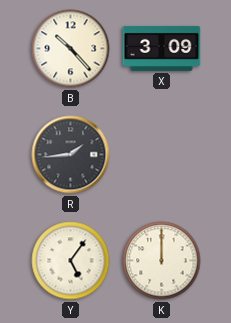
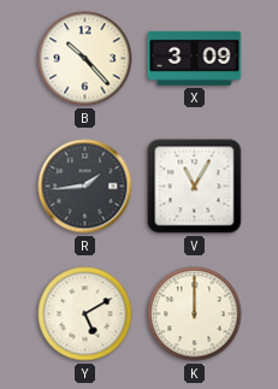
V: none -> 11:05 (195, 187)
Y: 5:06 -> 5:10 (85, 314)
